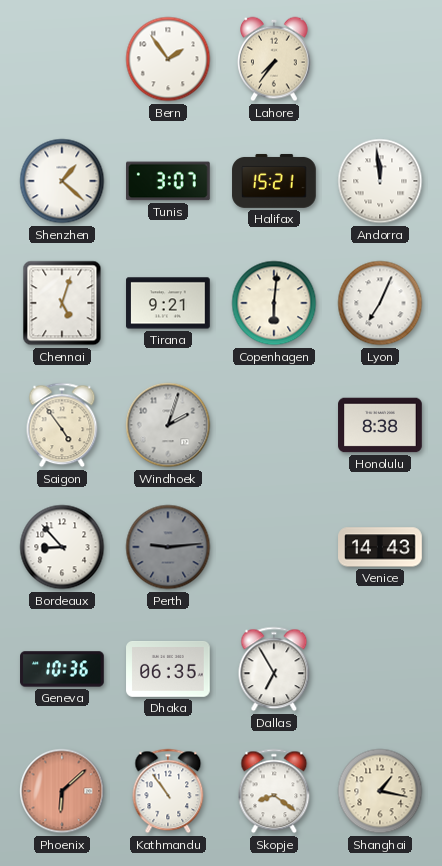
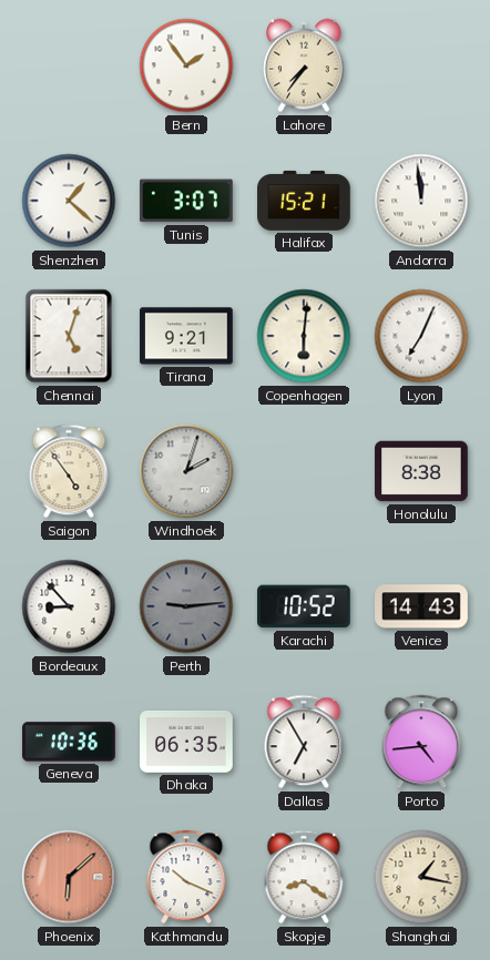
Karachi: none -> 10:52 (305, 606)
Porto: none -> 4:44 (421, 742)
Kathmandu: 10:54 -> 10:19 (186, 877)
